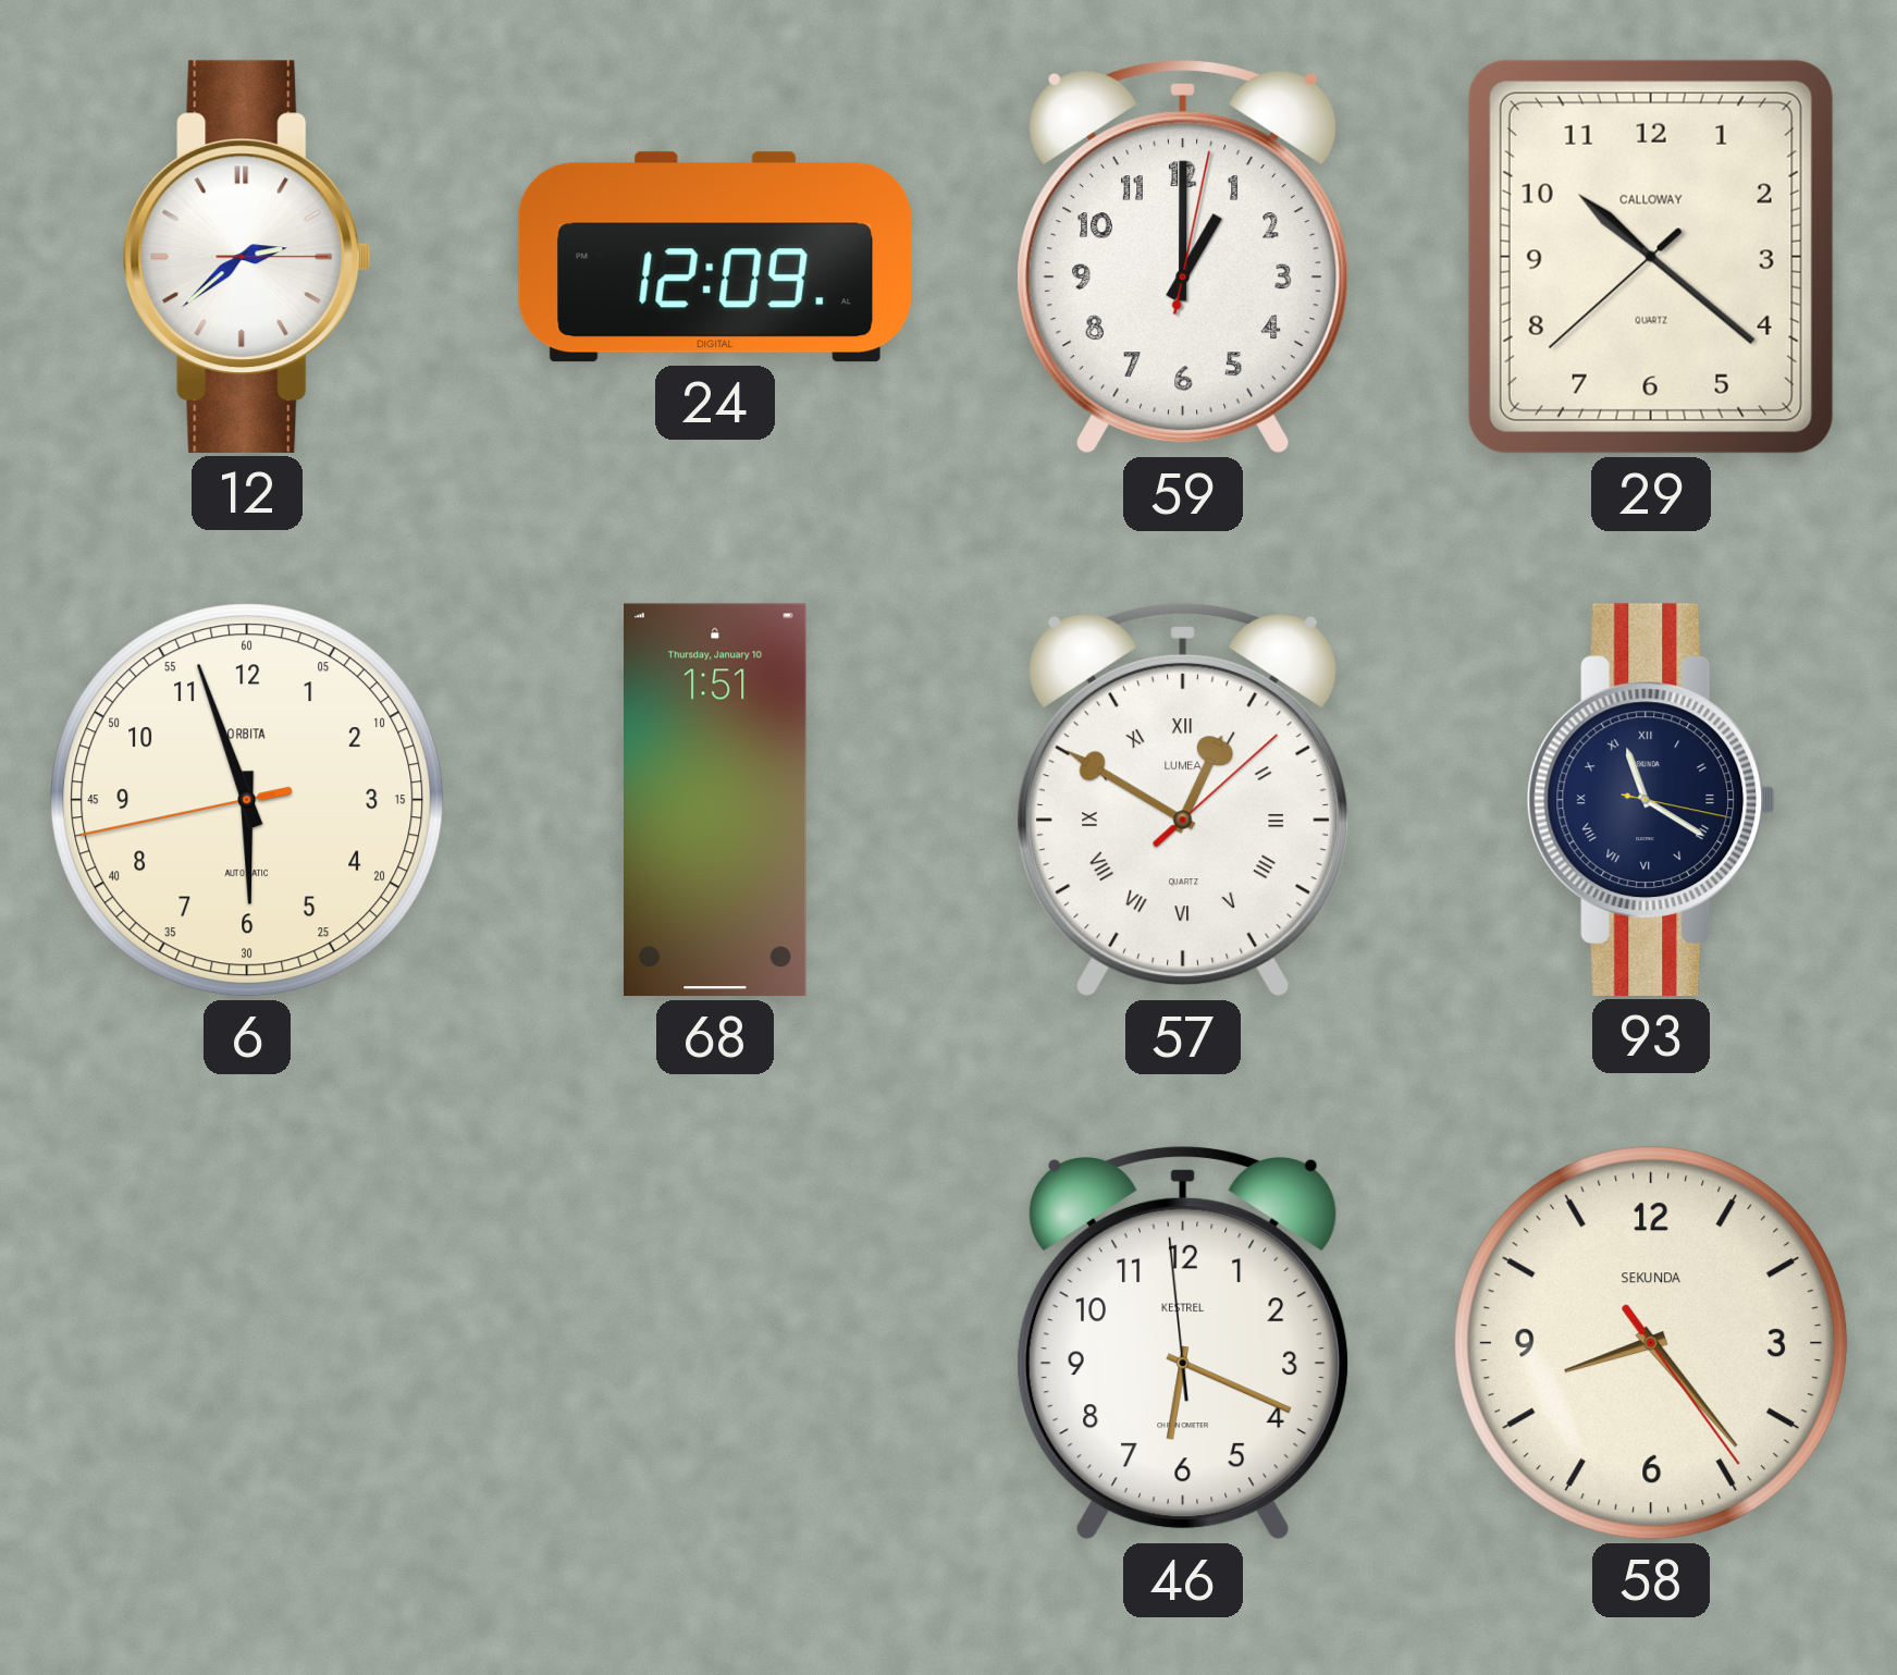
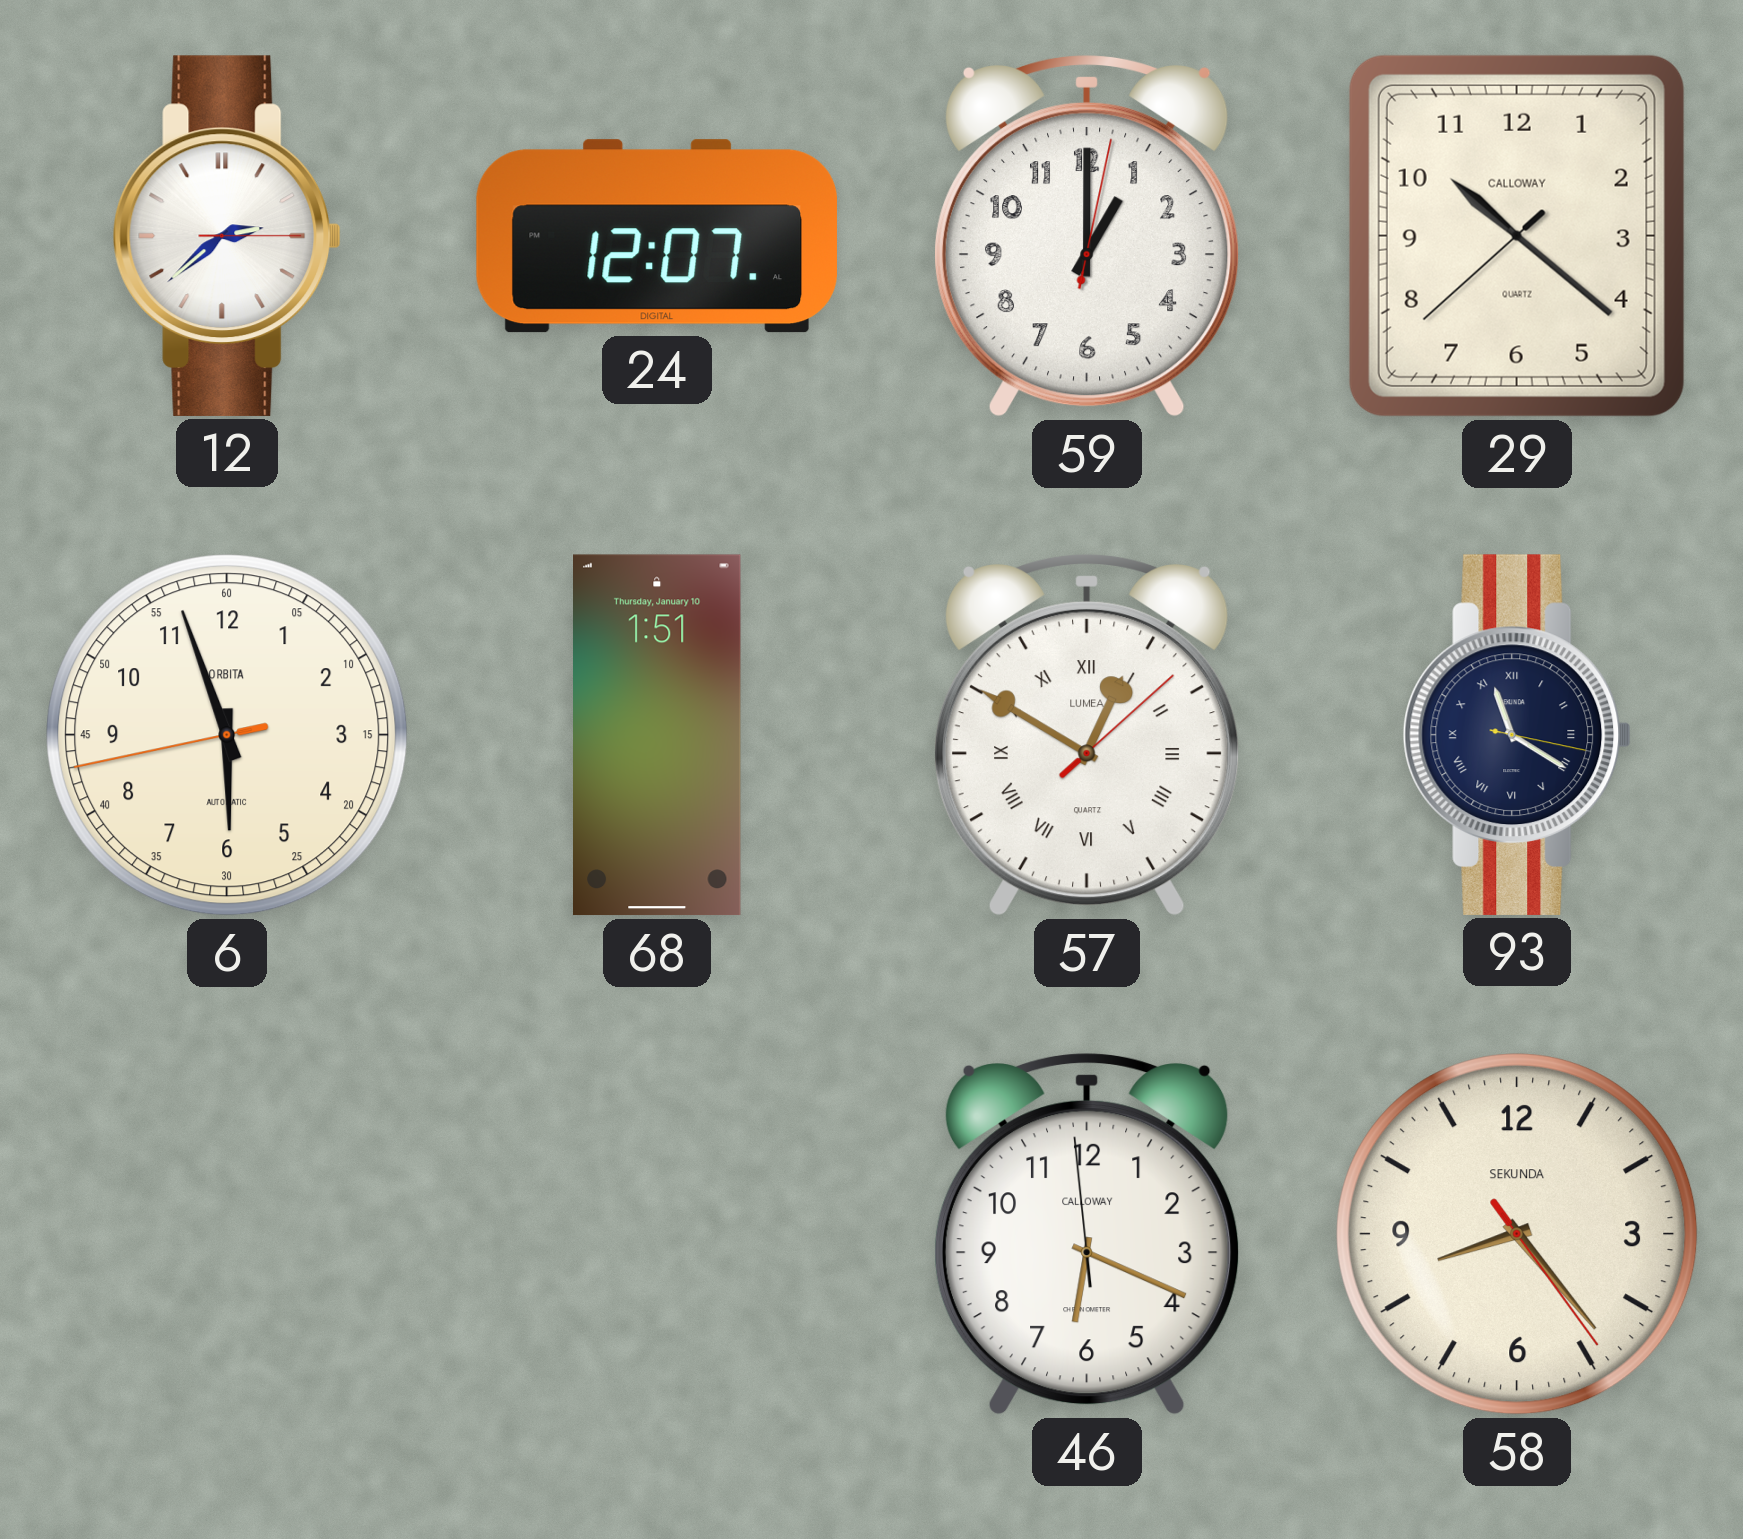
24: 12:09 -> 12:07 (657, 236)
46 brand: KESTREL -> CALLOWAY (1087, 1234)
